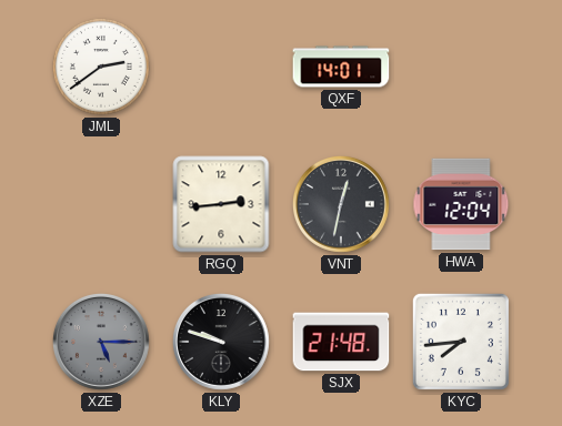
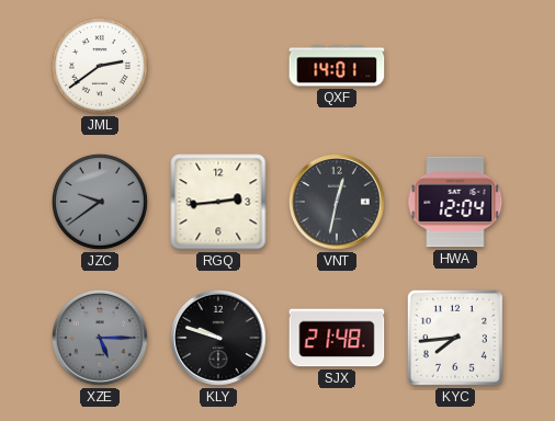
JZC: none -> 9:39 (100, 202)
